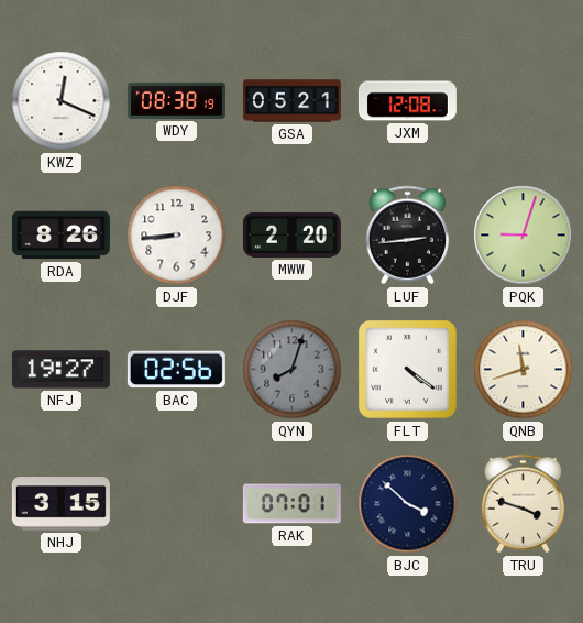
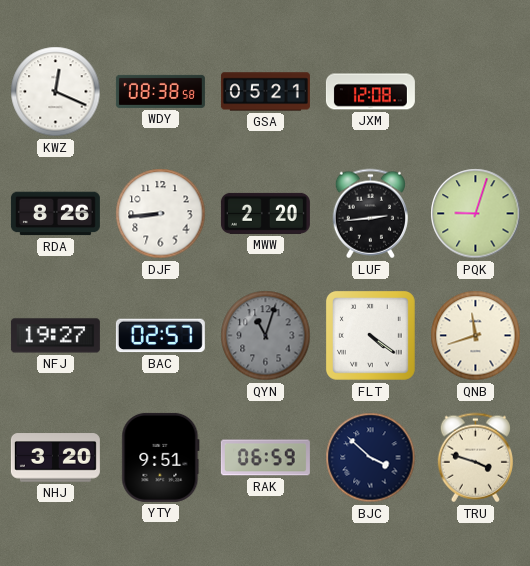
WDY: 08:38:19 -> 08:38:58 (160, 91)
BAC: 02:56 -> 02:57 (160, 336)
QYN: 8:03 -> 11:03 (266, 336)
NHJ: 3:15 -> 3:20 (55, 458)
YTY: none -> 9:51 (161, 457)
RAK: 07:01 -> 06:59 (265, 458)
